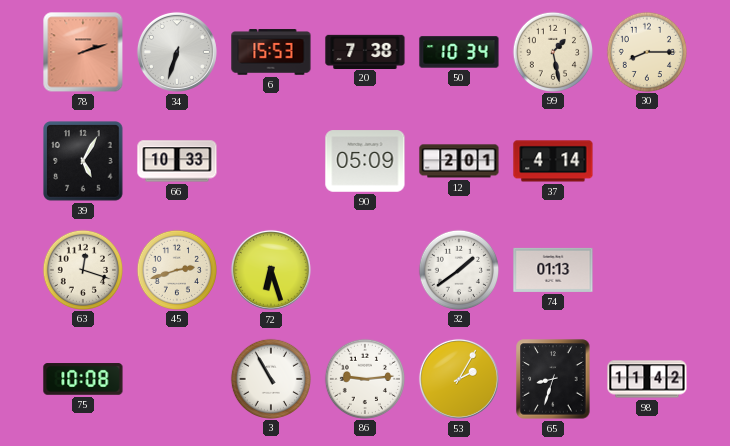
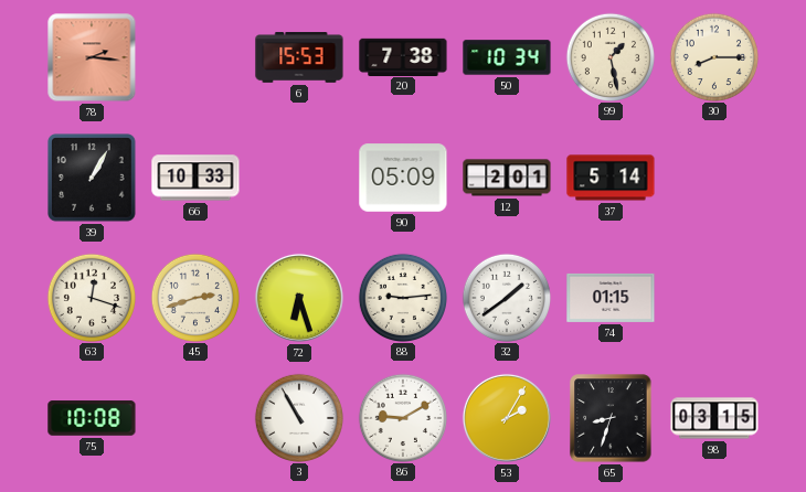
78: 2:12 -> 2:16 (92, 57)
34: 6:33 -> none (177, 52)
39: 5:05 -> 1:05 (92, 178)
37: 4:14 -> 5:14 (611, 178)
88: none -> 9:14 (402, 297)
74: 01:13 -> 01:15 (611, 298)
86: 9:14 -> 9:10 (402, 417)
98: 11:42 -> 03:15 (714, 418)
